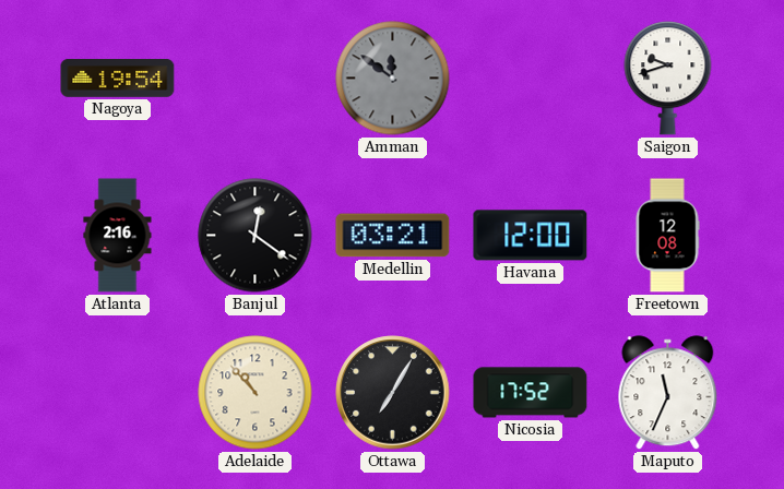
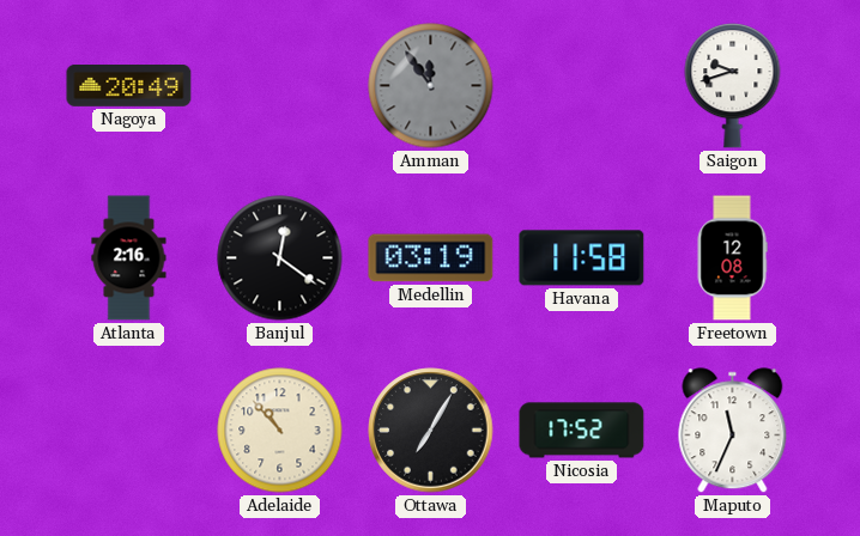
Nagoya: 19:54 -> 20:49 (129, 86)
Amman: 11:51 -> 11:54 (431, 86)
Medellin: 03:21 -> 03:19 (431, 258)
Havana: 12:00 -> 11:58 (582, 258)
